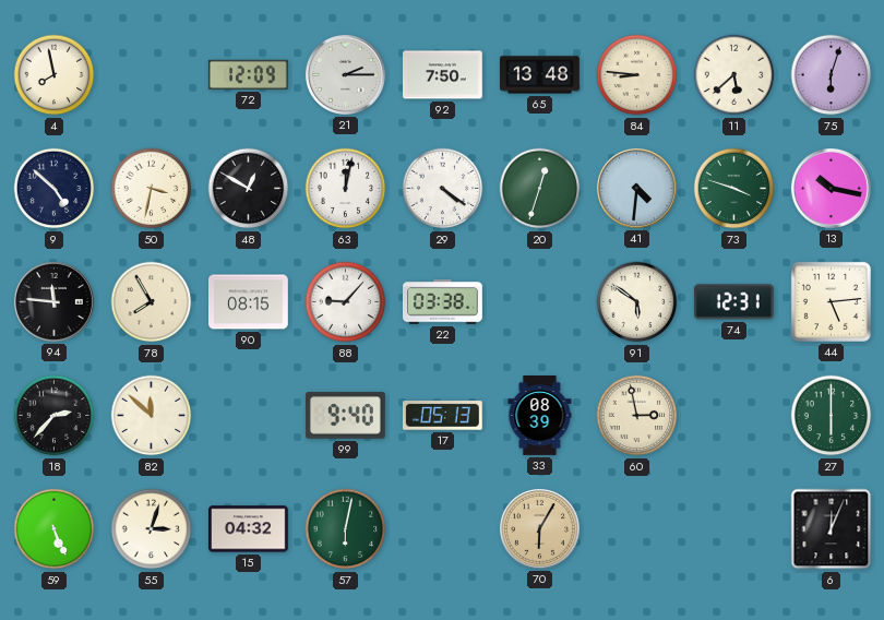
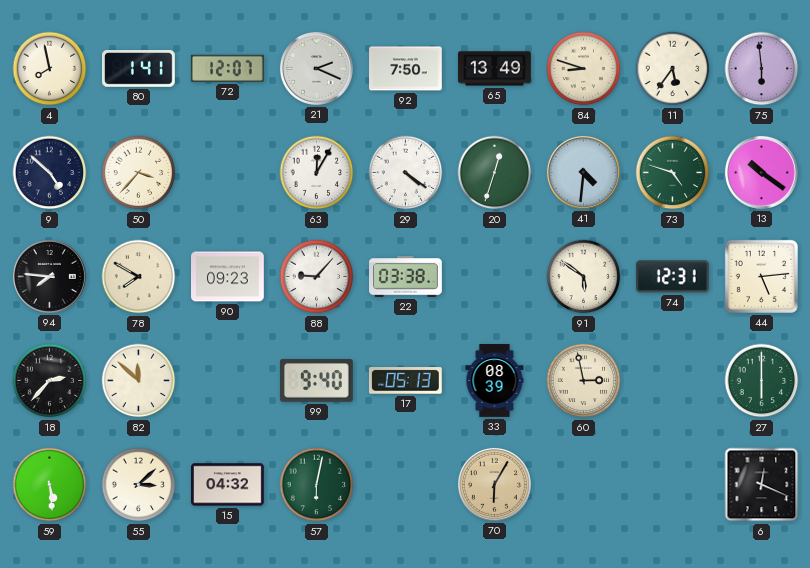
80: none -> 1:41 (139, 69)
72: 12:09 -> 12:07 (227, 68)
21: 2:15 -> 2:19 (316, 68)
65: 13:48 -> 13:49 (495, 69)
84: 8:46 -> 8:48 (584, 69)
11: 5:38 -> 5:36 (673, 69)
75: 6:03 -> 5:59 (762, 69)
50: 3:32 -> 3:37 (139, 173)
48: 12:50 -> none (249, 189)
63: 12:02 -> 12:05 (317, 173)
73: 3:48 -> 4:48 (673, 173)
13: 10:17 -> 10:21 (761, 172)
94: 11:46 -> 7:46 (49, 276)
78: 7:55 -> 7:50 (139, 277)
90: 08:15 -> 09:23 (228, 277)
59: 5:26 -> 5:29 (50, 485)
55: 3:03 -> 3:08 (139, 485)
6: 12:04 -> 12:19 (762, 485)
